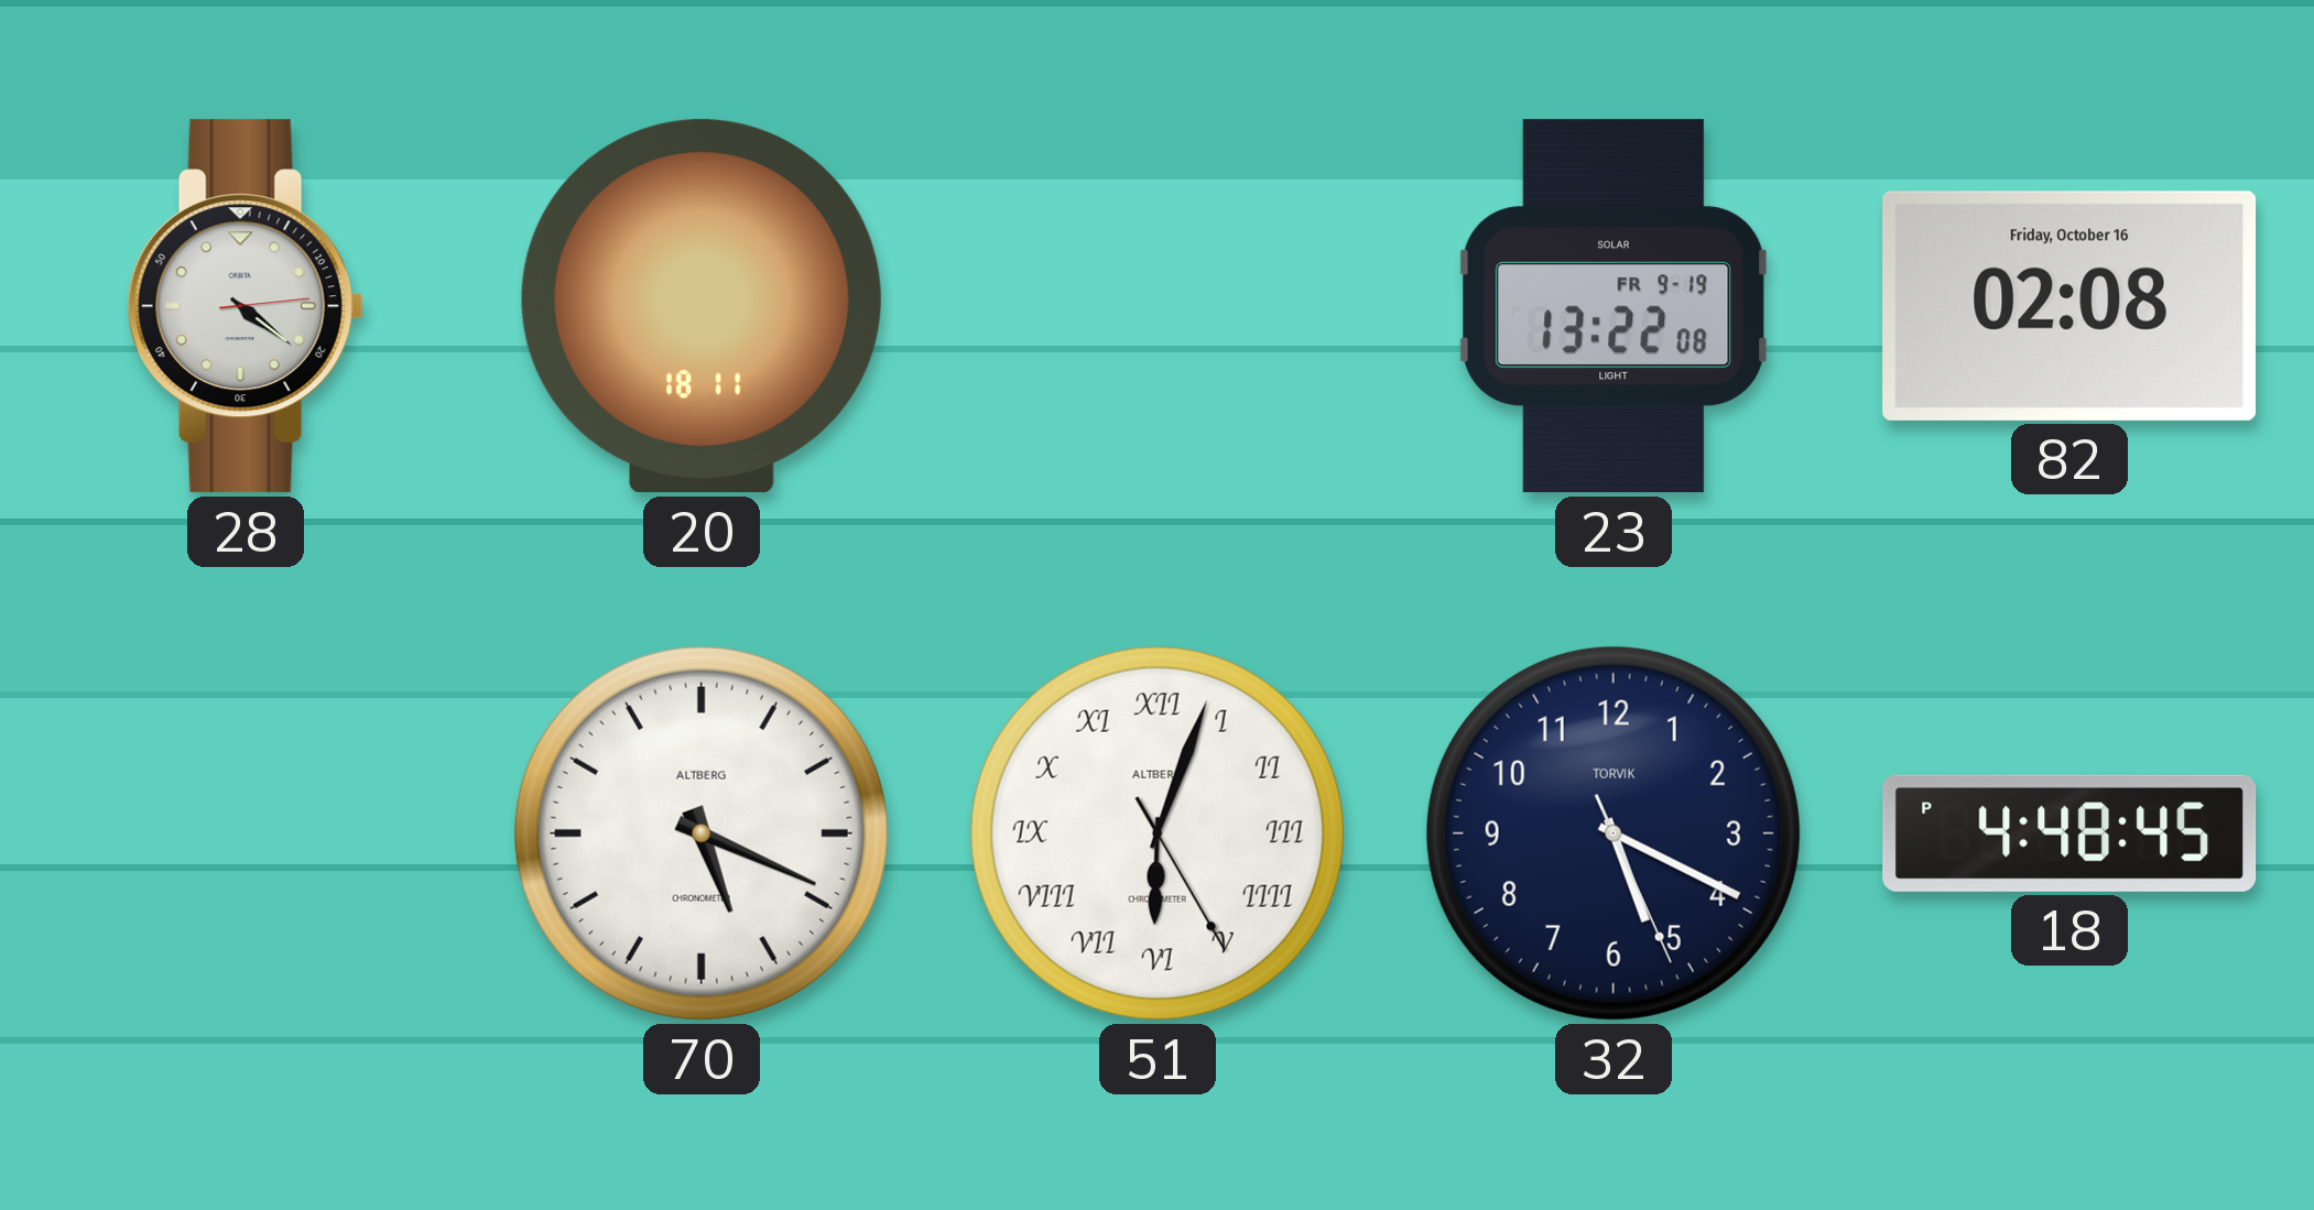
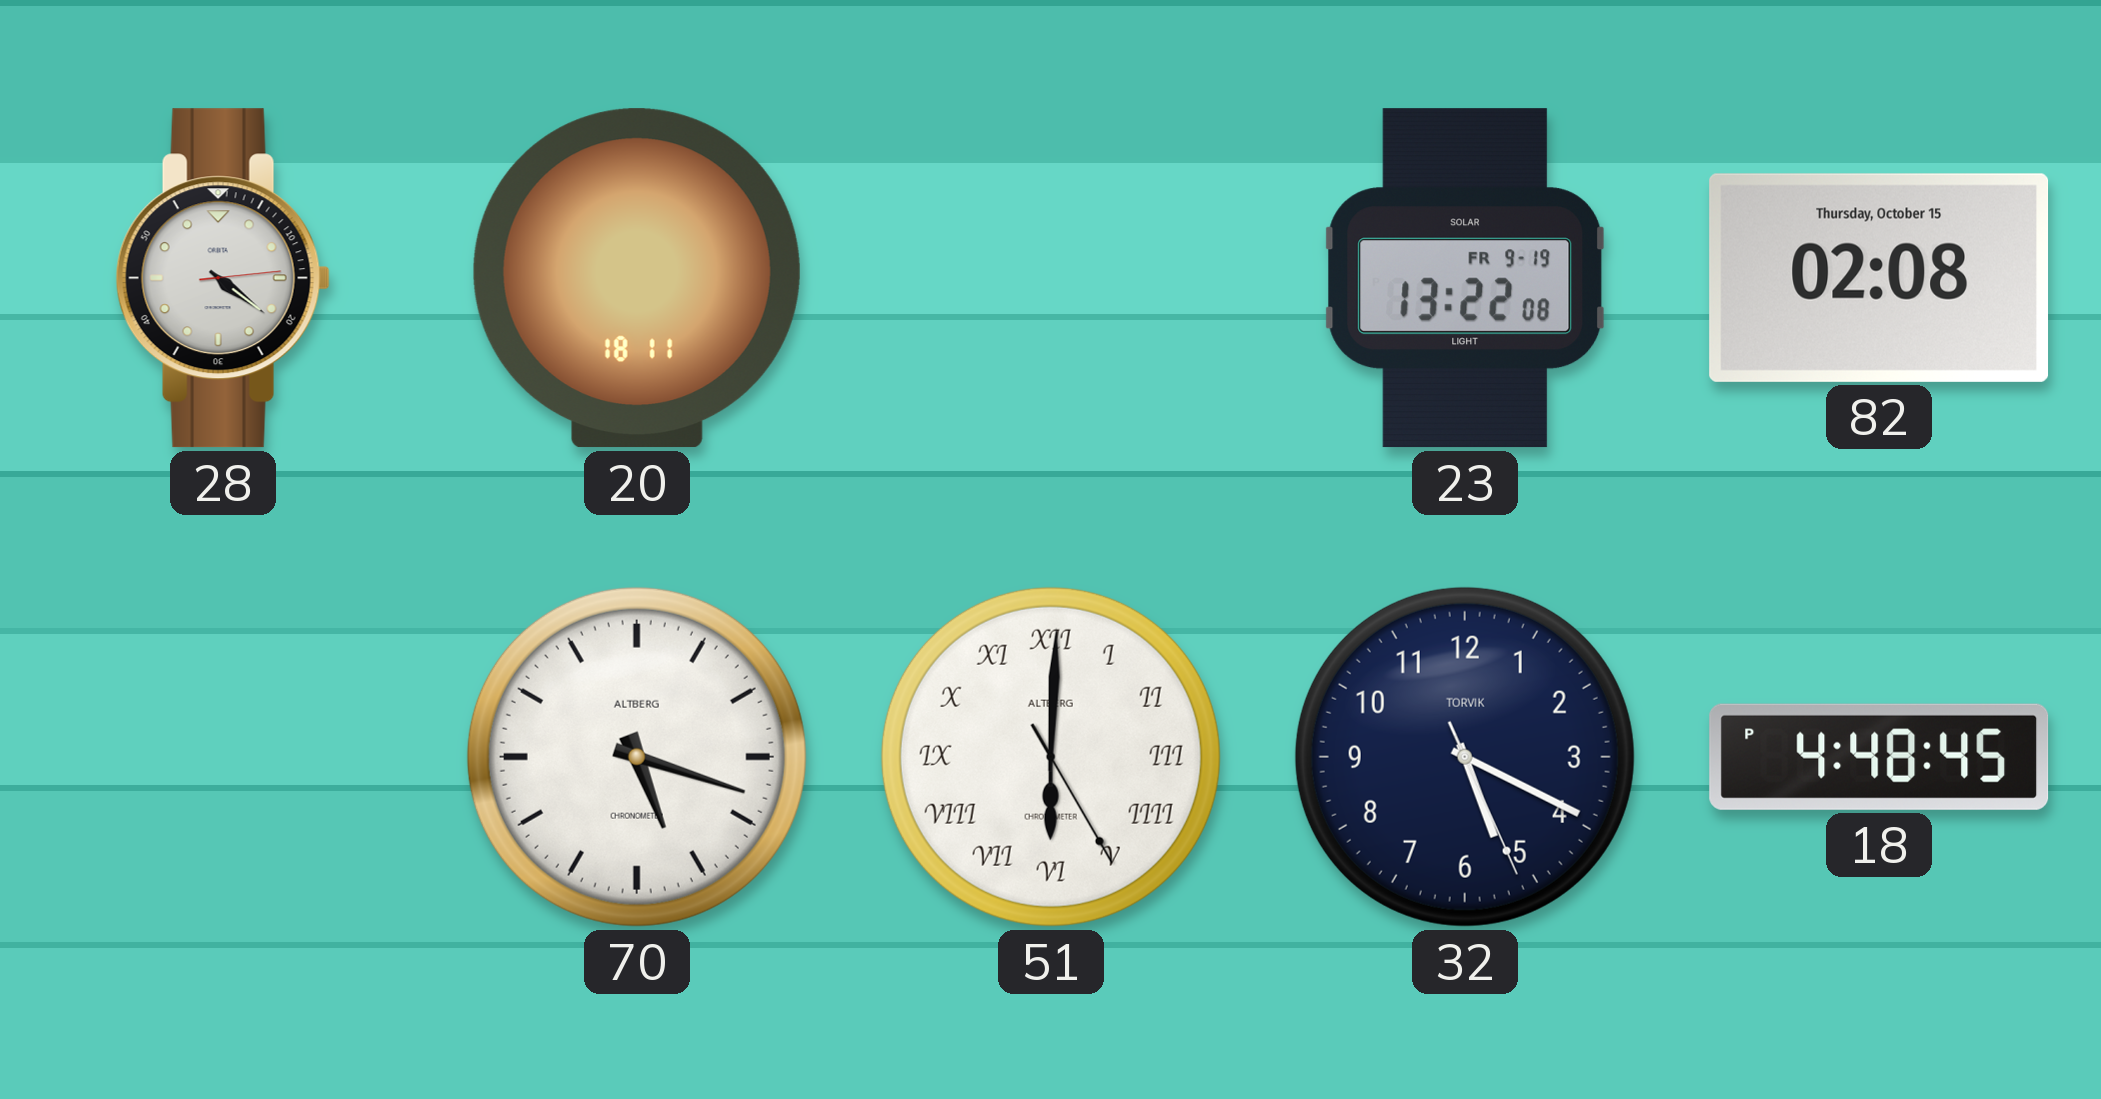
82 date: Friday, October 16 -> Thursday, October 15 (1879, 278)
70: 5:19 -> 5:18 (637, 757)
51: 6:03 -> 6:00 (1051, 757)
